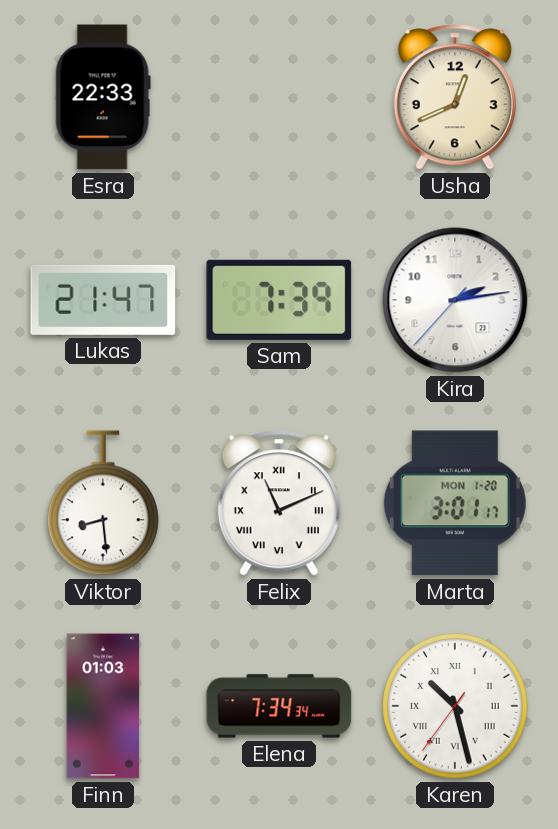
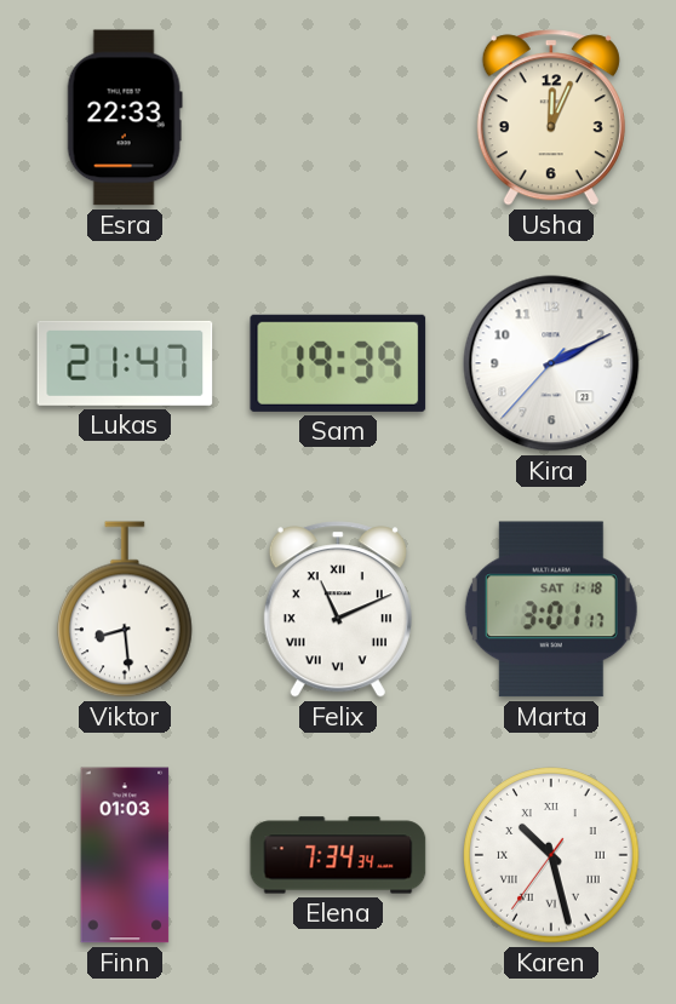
Usha: 12:41 -> 12:04 (551, 117)
Sam: 7:39 -> 19:39 (338, 363)
Kira: 2:13 -> 2:10 (551, 363)
Marta date: MON 1-20 -> SAT 1-18 (551, 609)
